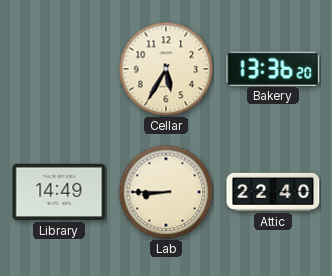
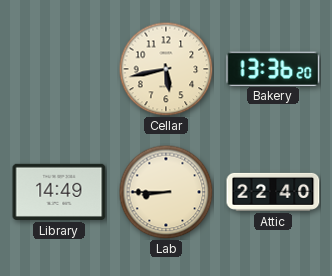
Cellar: 5:35 -> 5:43 (166, 69)
